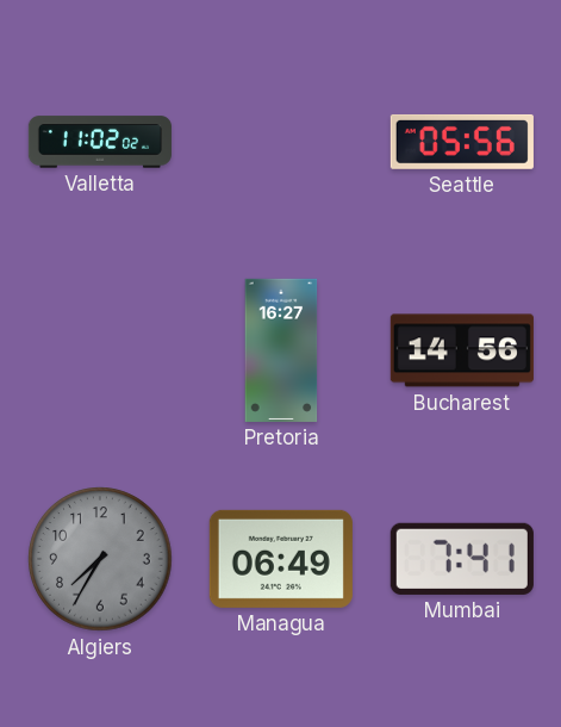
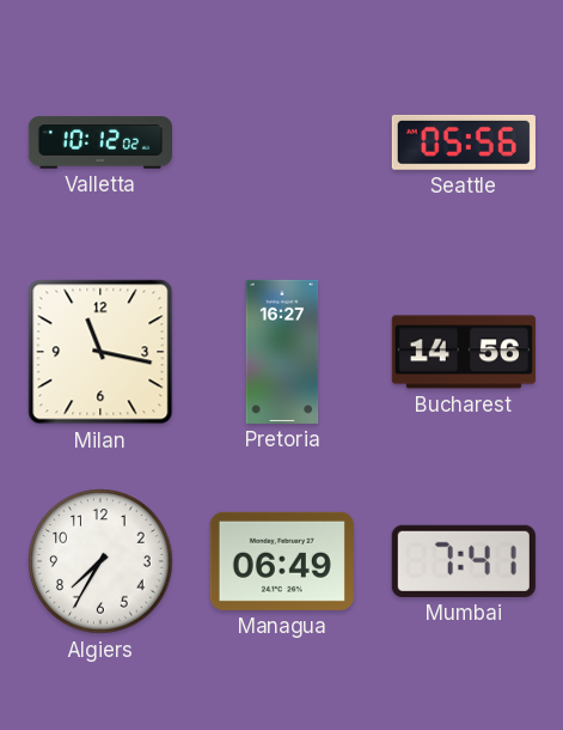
Valletta: 11:02 -> 10:12 (100, 142)
Milan: none -> 11:17 (100, 352)
Algiers dial: grey -> white (100, 561)
